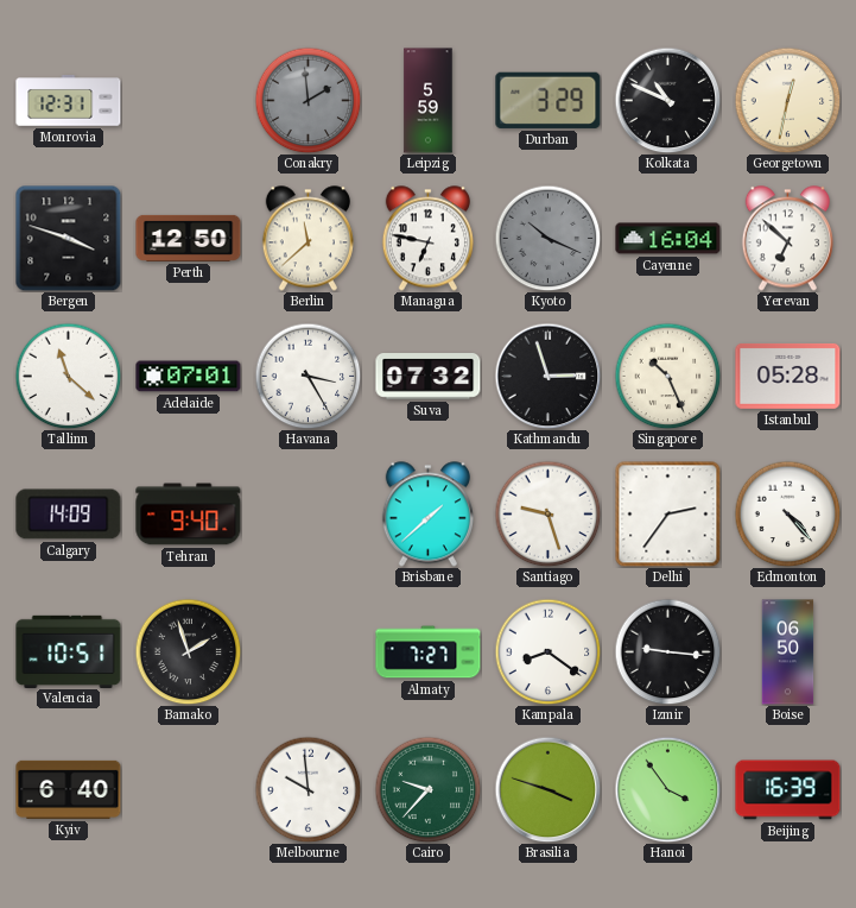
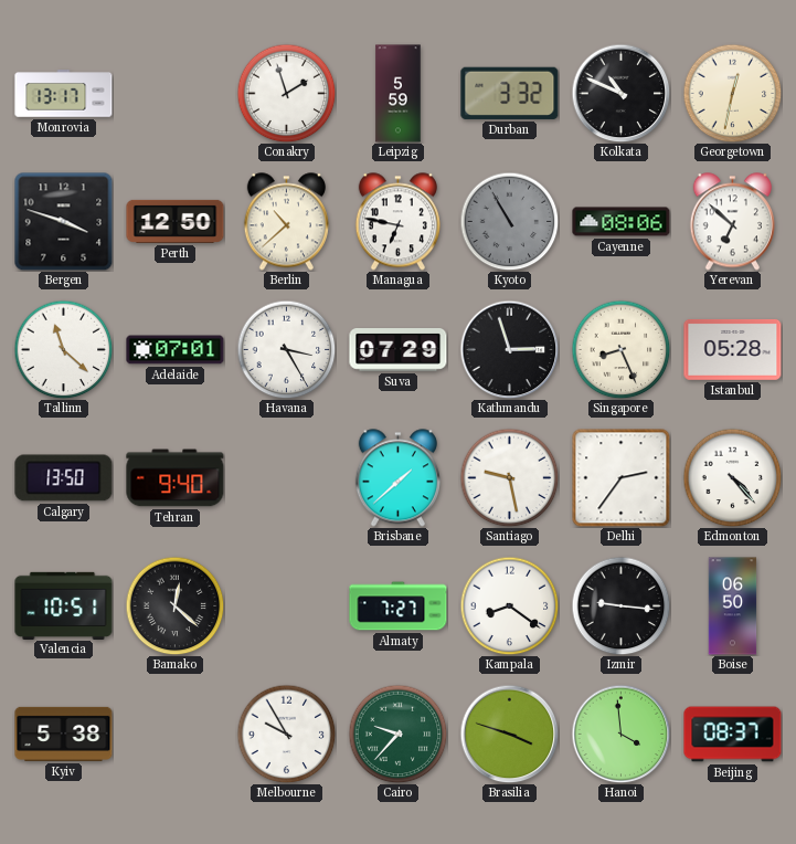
Monrovia: 12:31 -> 13:17 (64, 94)
Conakry: 1:59 -> 1:57 (286, 93)
Conakry dial: grey -> white (286, 93)
Durban: 3:29 -> 3:32 (510, 93)
Berlin: 11:38 -> 10:38 (286, 222)
Kyoto: 10:19 -> 10:55 (509, 221)
Cayenne: 16:04 -> 08:06 (622, 222)
Suva: 07:32 -> 07:29 (399, 350)
Singapore: 10:26 -> 8:26 (620, 349)
Calgary: 14:09 -> 13:50 (64, 478)
Santiago: 9:27 -> 9:28 (509, 477)
Bamako: 1:57 -> 12:22 (174, 605)
Kyiv: 6:40 -> 5:38 (64, 734)
Melbourne: 9:59 -> 9:55 (286, 734)
Hanoi: 3:54 -> 3:59 (620, 734)
Beijing: 16:39 -> 08:37 (733, 735)
